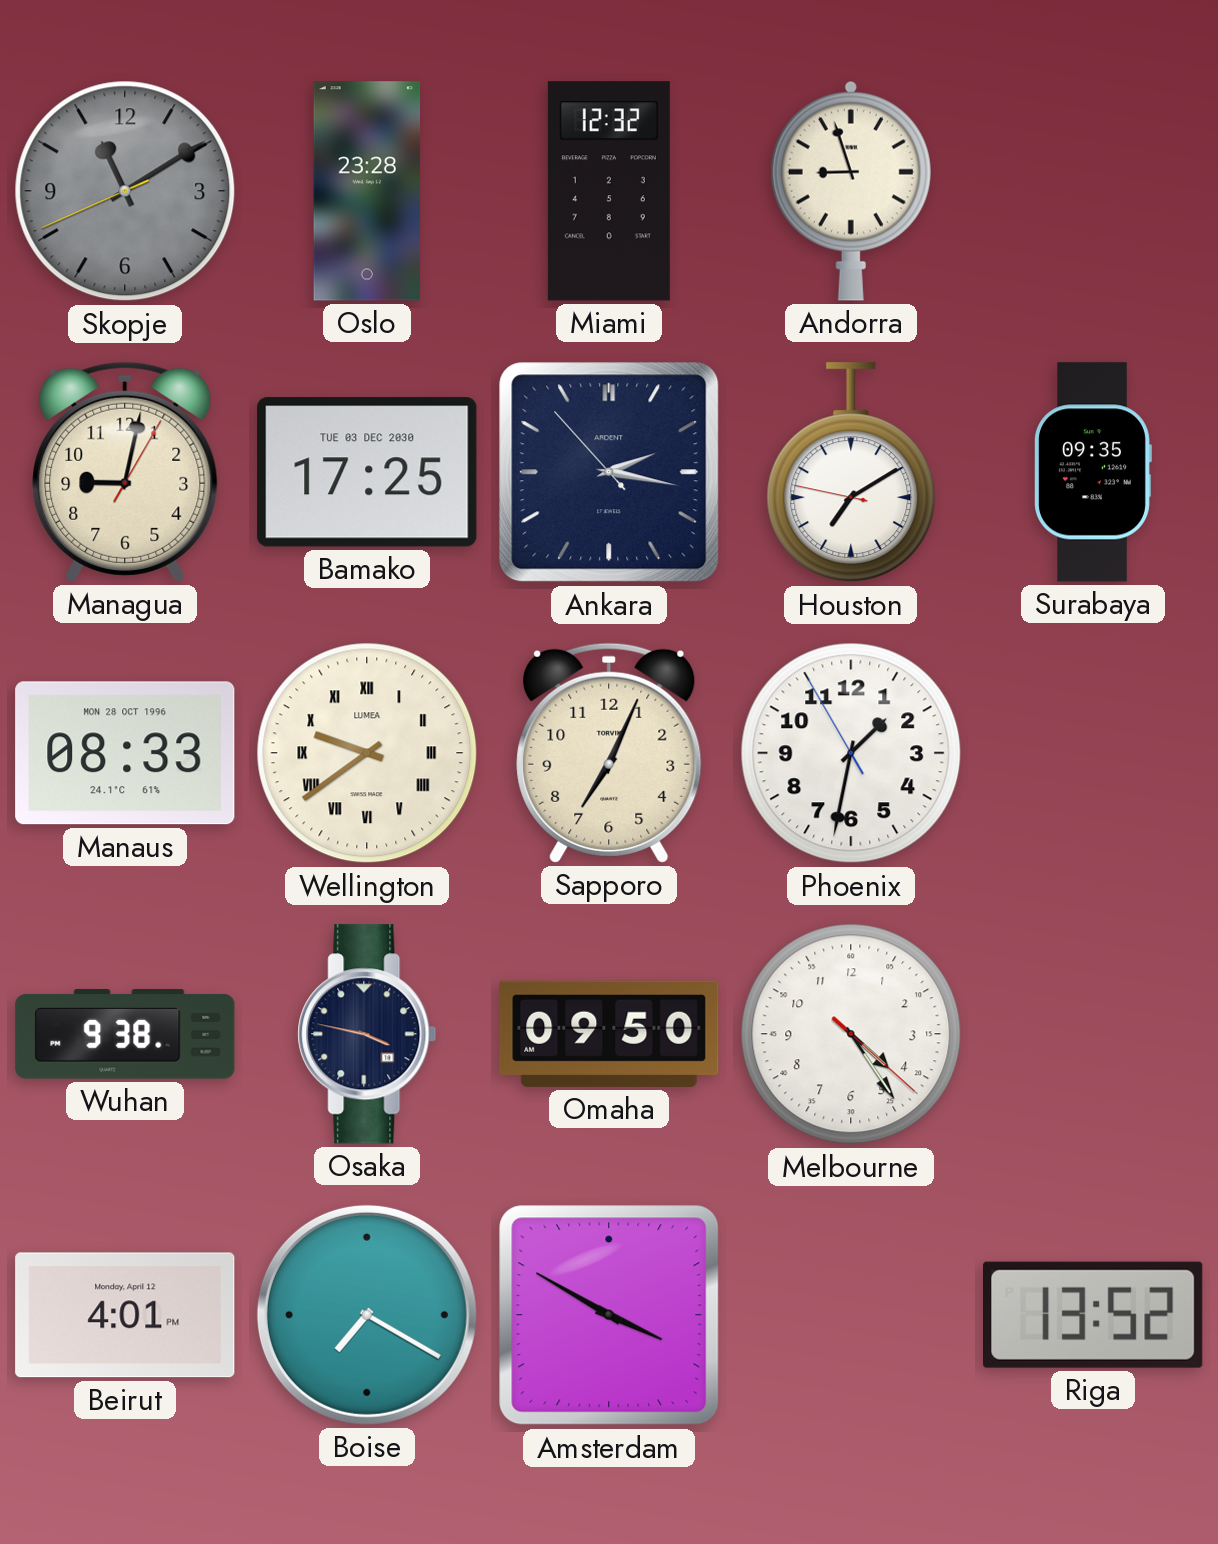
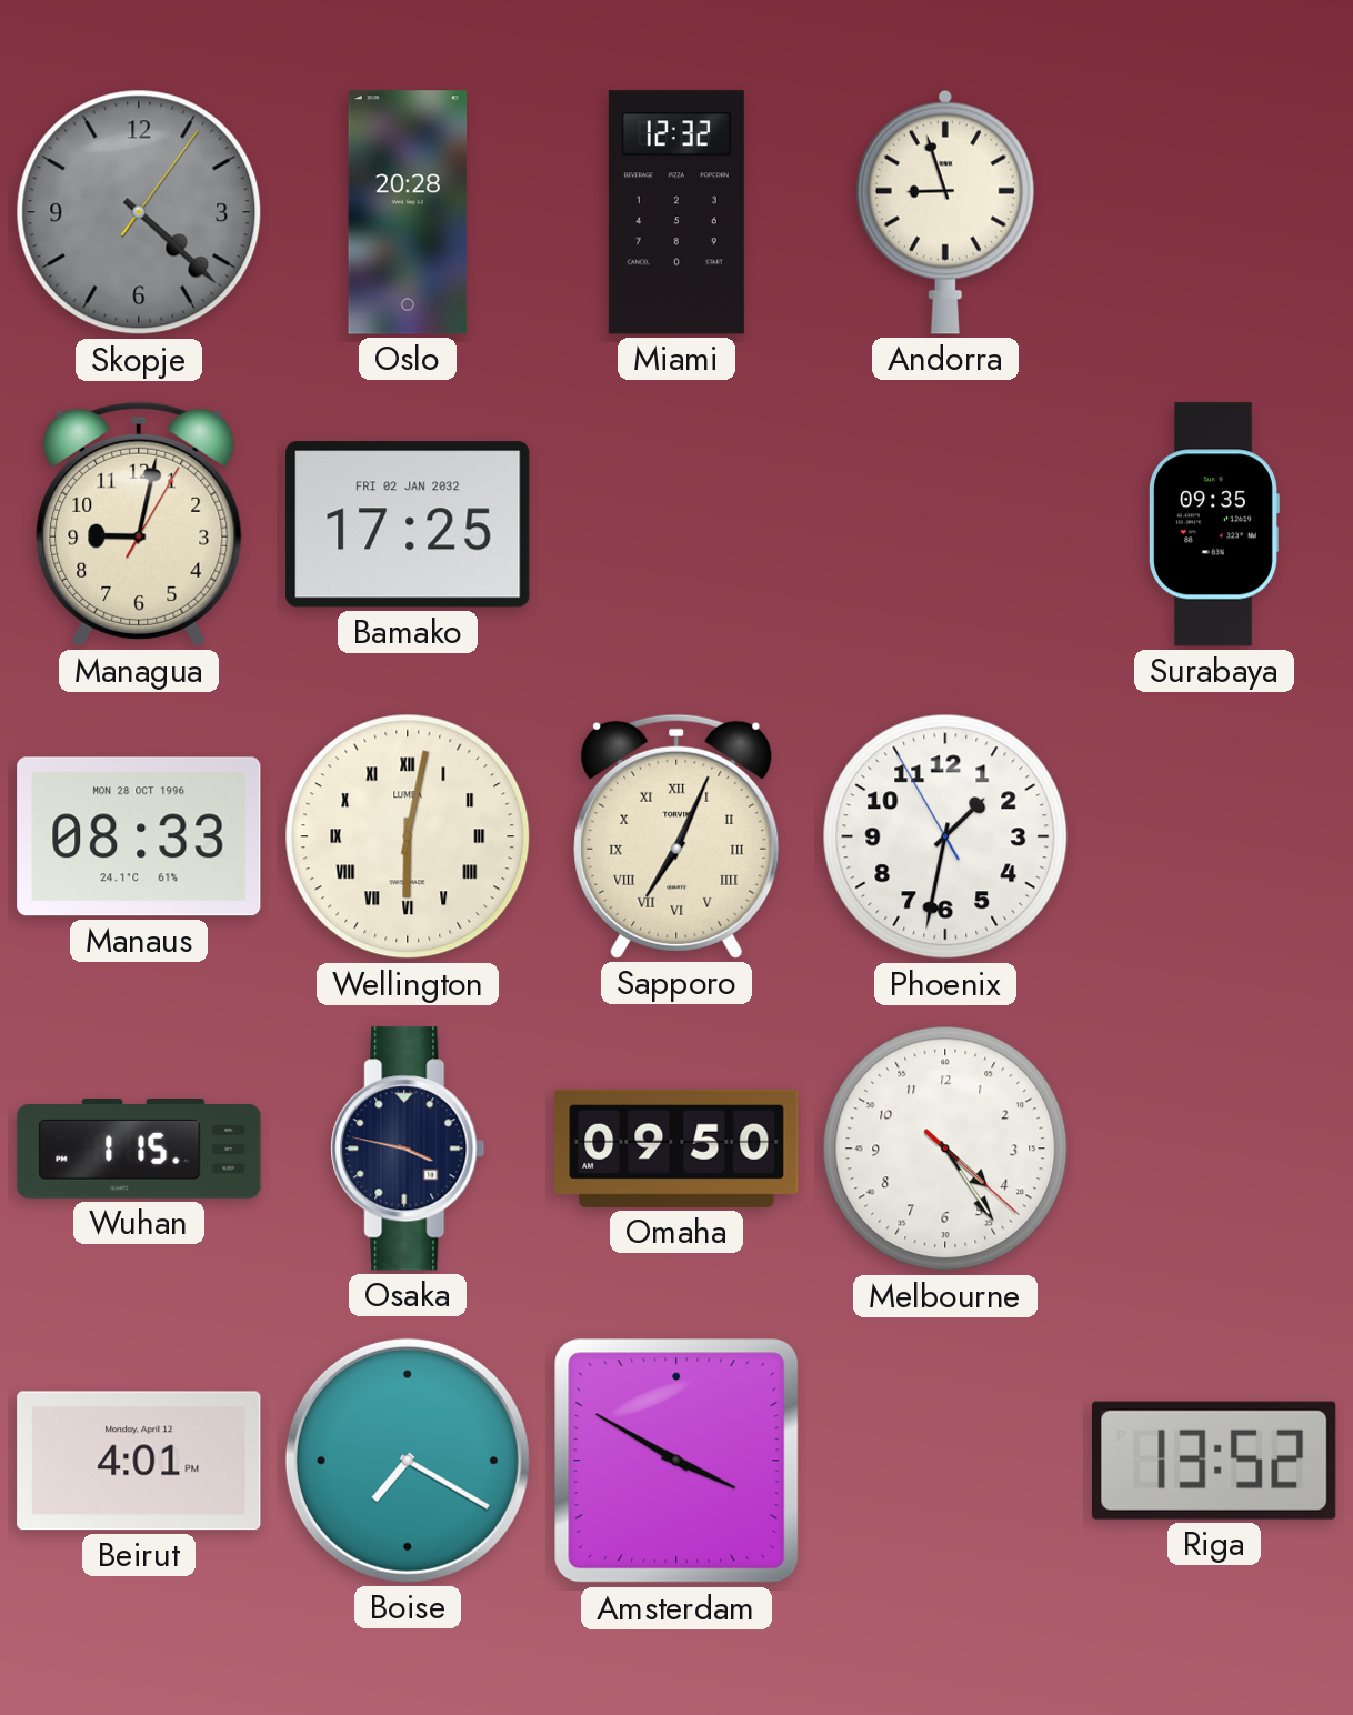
Skopje: 11:09 -> 4:22 (139, 212)
Oslo: 23:28 -> 20:28 (408, 212)
Bamako date: TUE 03 DEC 2030 -> FRI 02 JAN 2032 (408, 524)
Ankara: 2:16 -> none (609, 472)
Houston: 7:09 -> none (851, 473)
Wellington: 9:39 -> 6:02 (408, 836)
Sapporo numerals: Arabic -> Roman (676, 836)
Wuhan: 9:38 -> 1:15 (139, 1149)
